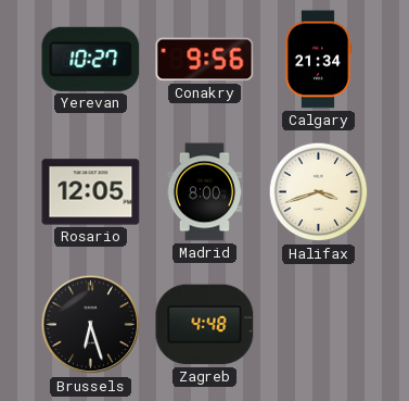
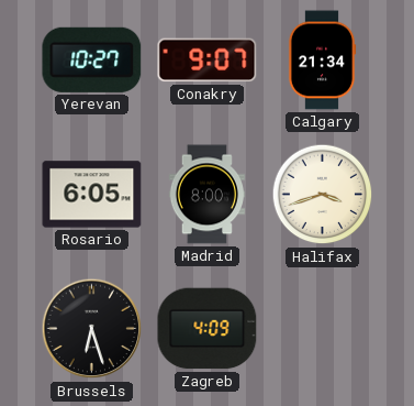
Conakry: 9:56 -> 9:07 (208, 61)
Rosario: 12:05 -> 6:05 (92, 195)
Zagreb: 4:48 -> 4:09 (208, 329)
